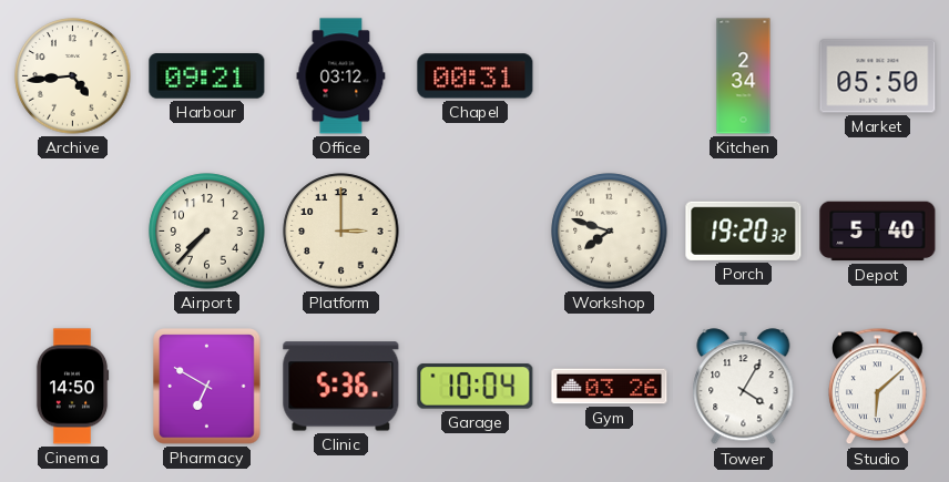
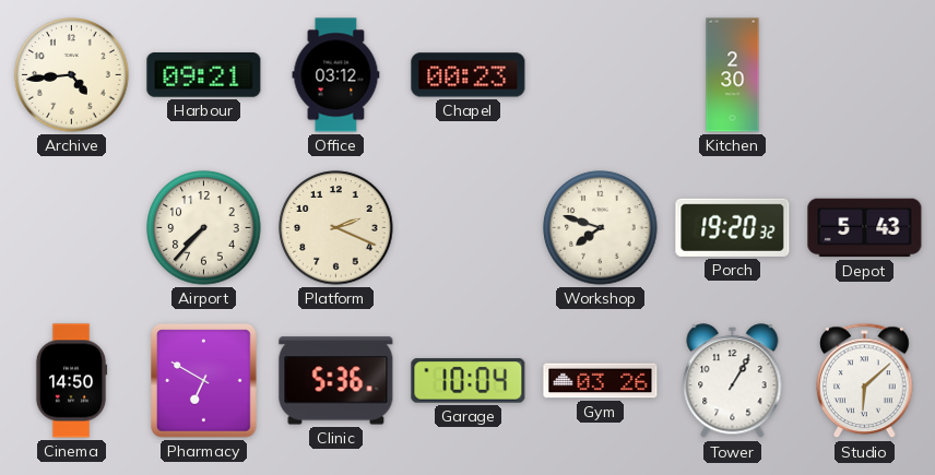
Chapel: 00:31 -> 00:23 (469, 75)
Kitchen: 2:34 -> 2:30 (733, 75)
Market: 05:50 -> none (878, 76)
Platform: 3:00 -> 2:19 (336, 228)
Depot: 5:40 -> 5:43 (865, 228)
Tower: 4:05 -> 1:05 (733, 381)
